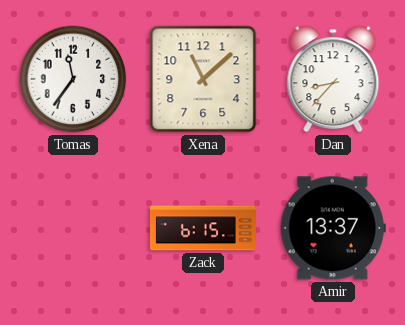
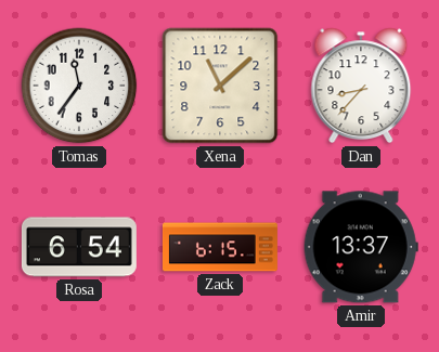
Rosa: none -> 6:54 (79, 247)
